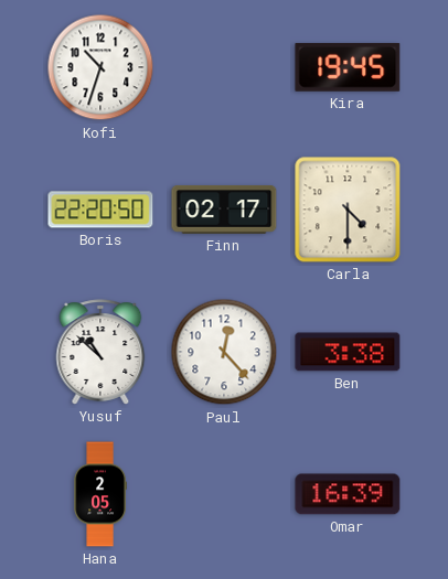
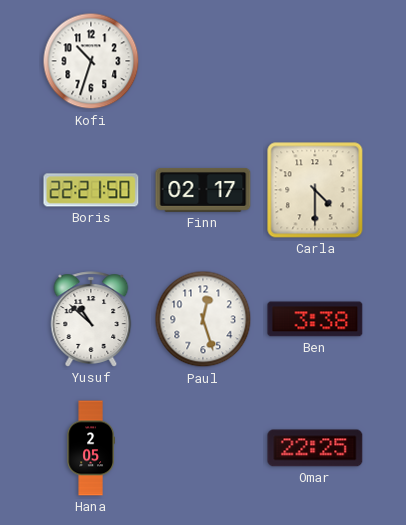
Kira: 19:45 -> none (348, 67)
Boris: 22:20 -> 22:21 (91, 190)
Paul: 12:23 -> 12:27 (203, 319)
Omar: 16:39 -> 22:25 (315, 448)
